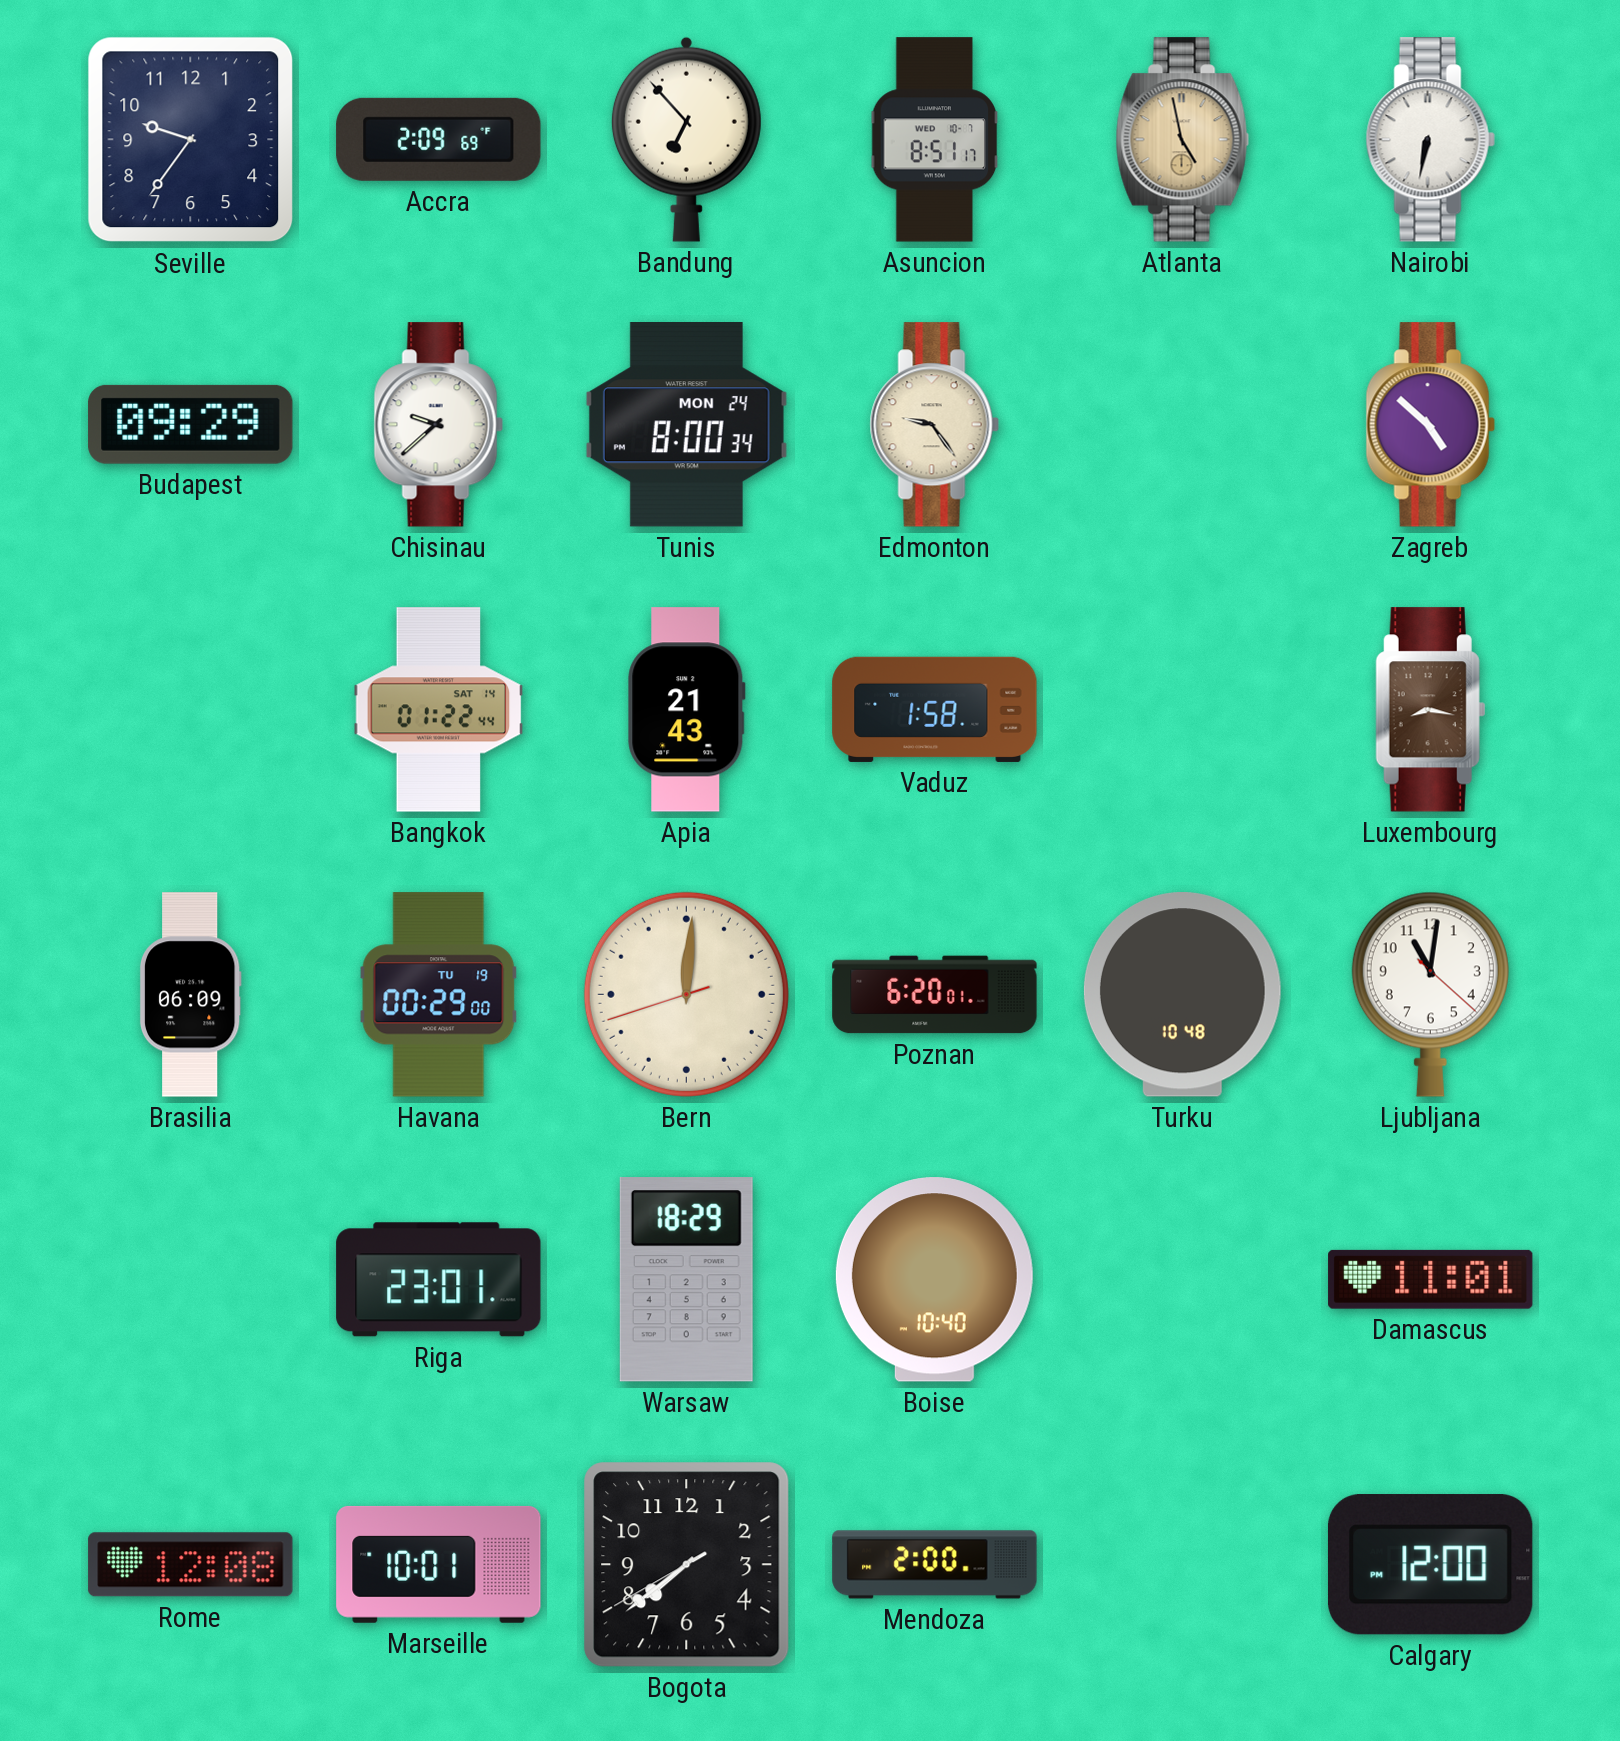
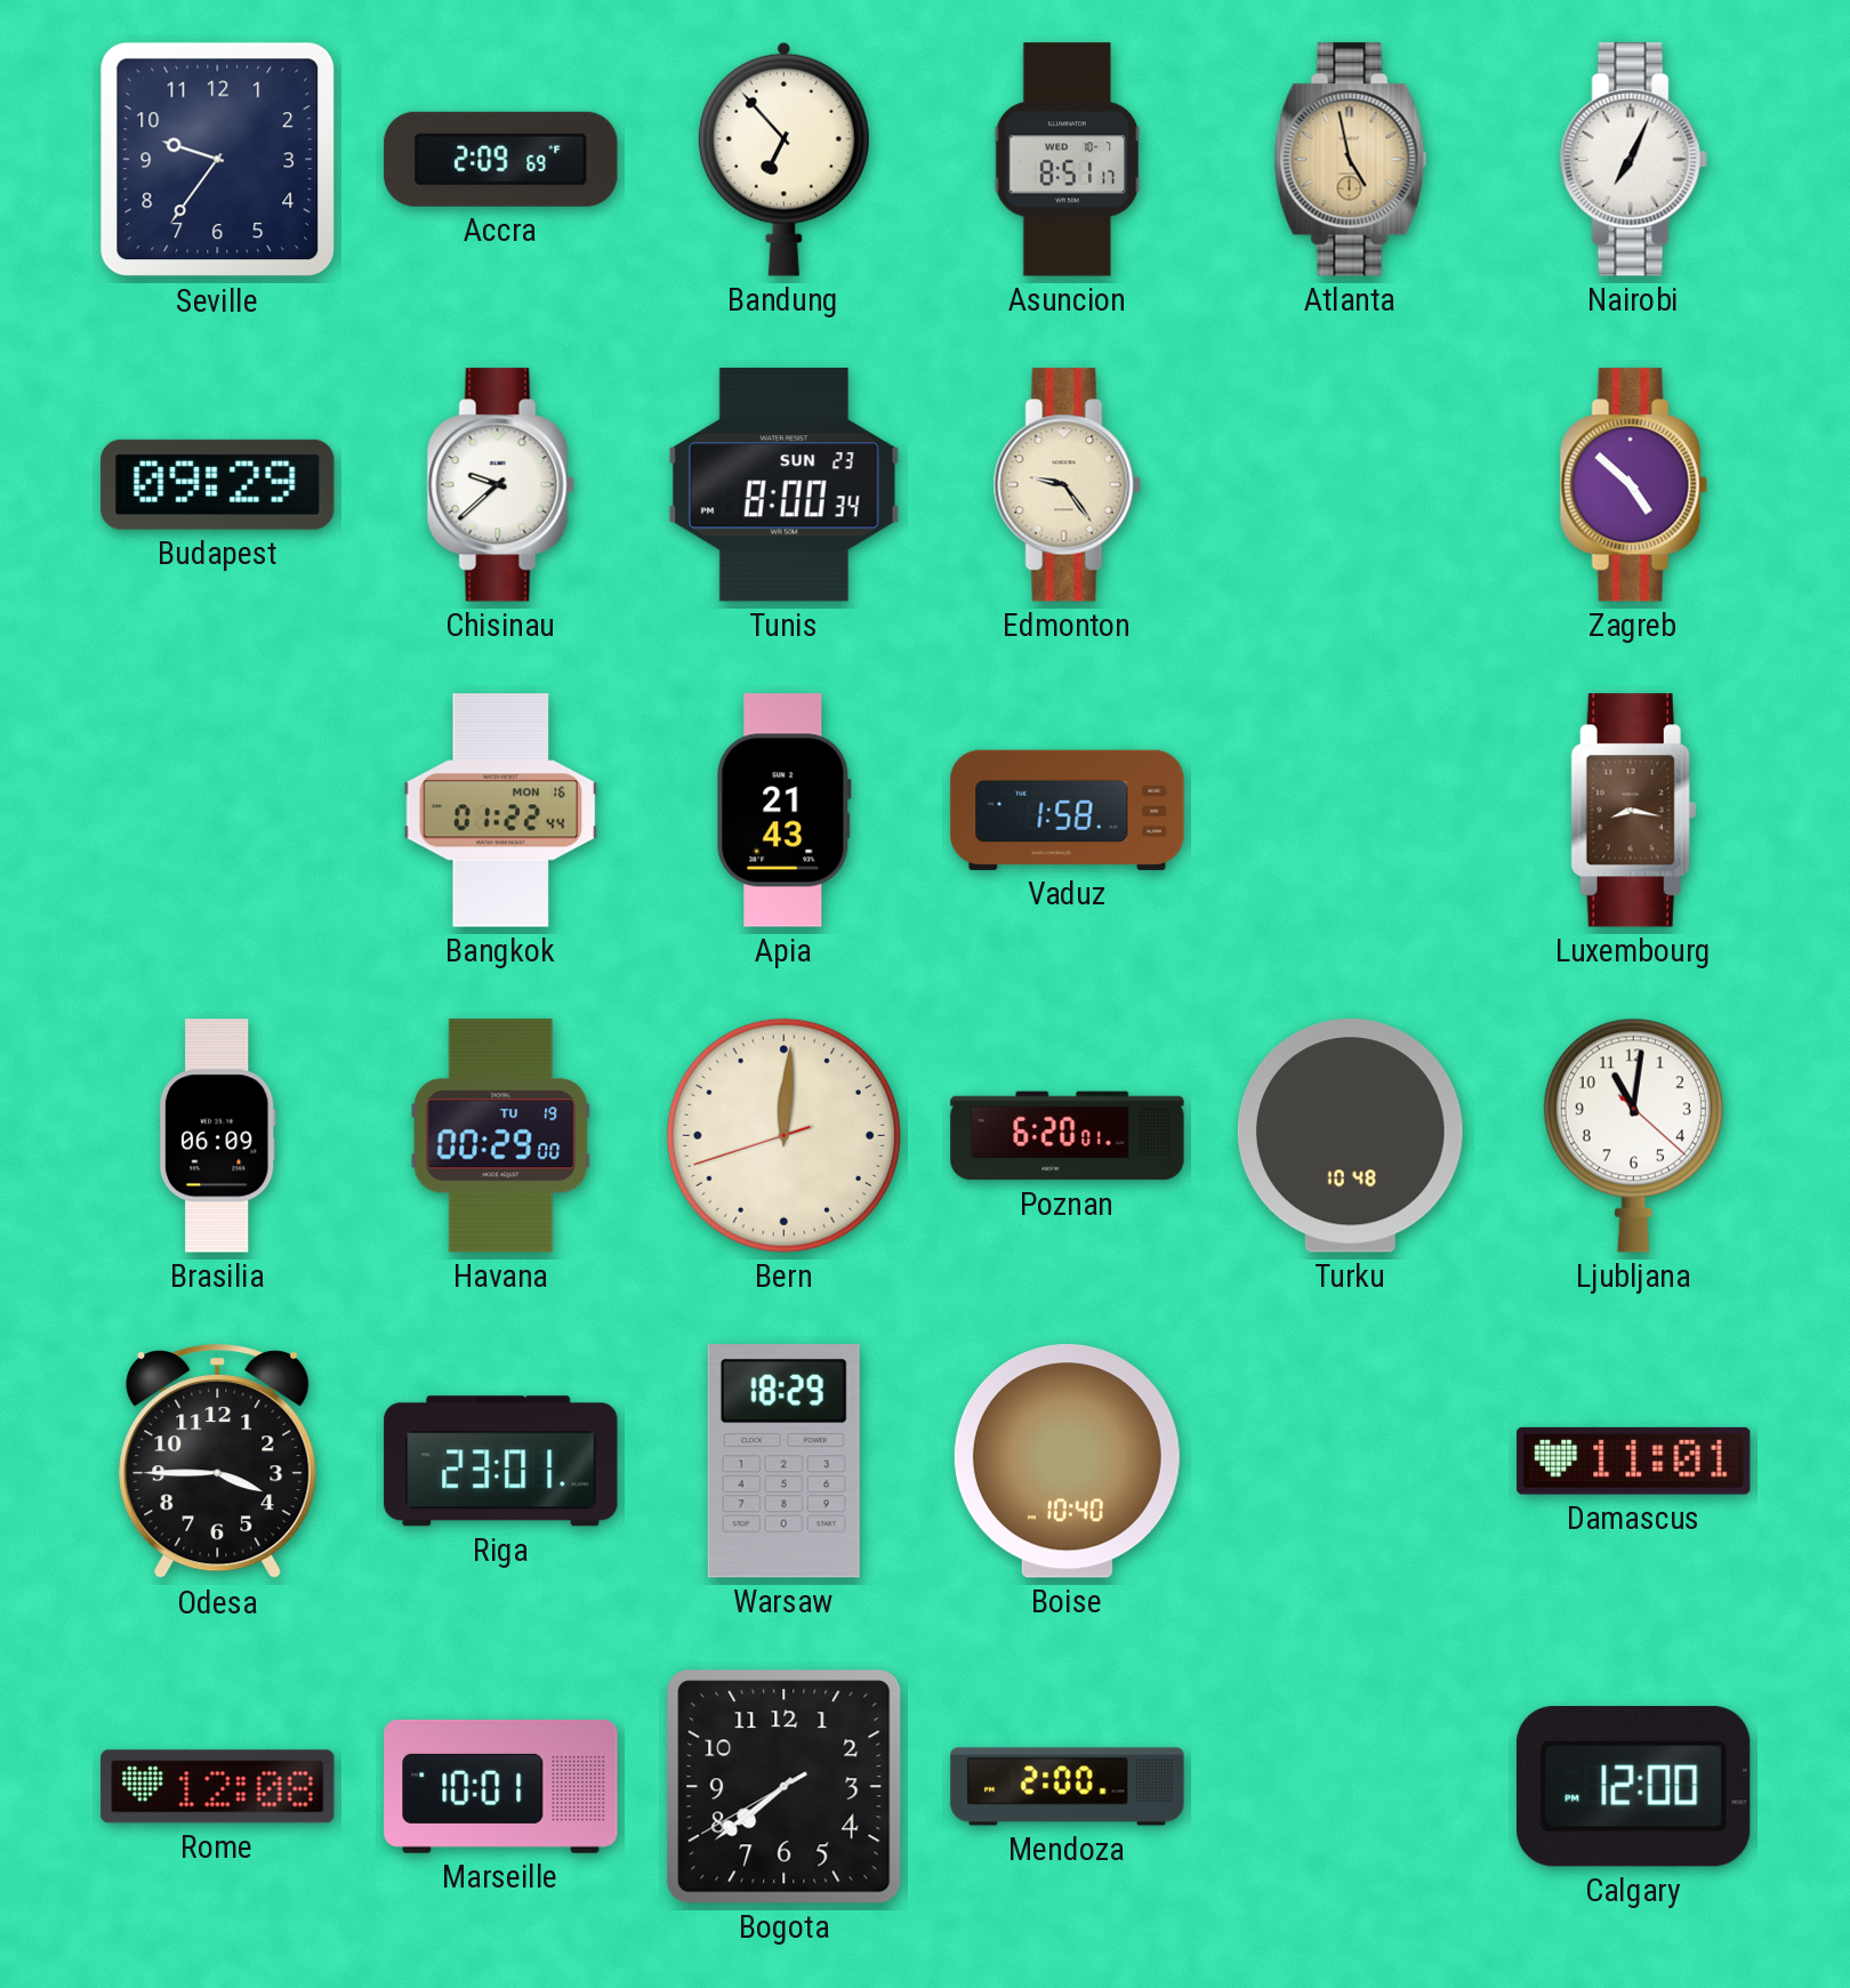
Nairobi: 6:32 -> 7:04 (1633, 160)
Tunis date: MON 24 -> SUN 23 (783, 485)
Bangkok date: SAT 14 -> MON 16 (501, 811)
Odesa: none -> 3:45 (218, 1462)
